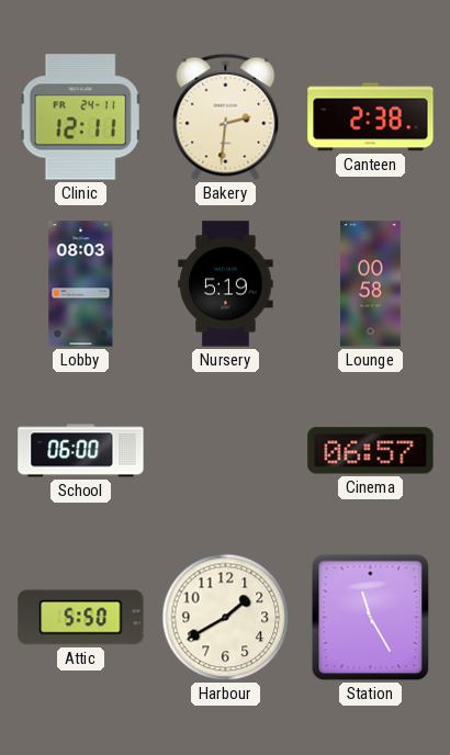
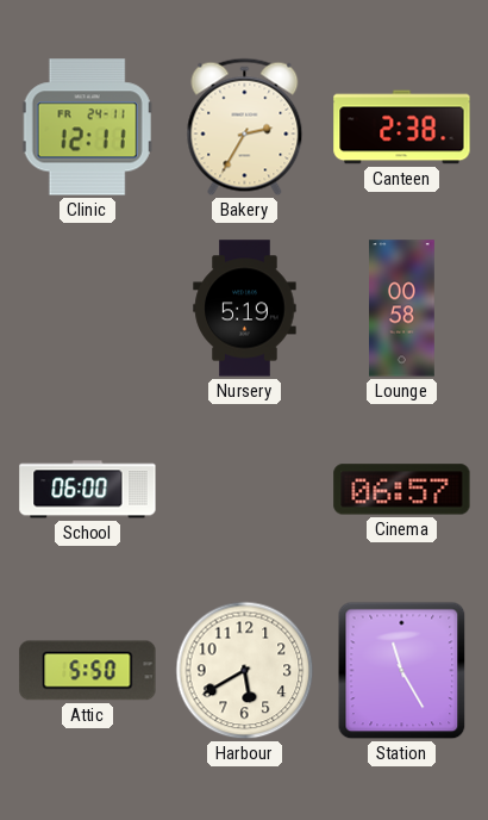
Bakery: 2:31 -> 2:35 (245, 128)
Lobby: 08:03 -> none (81, 284)
Harbour: 1:40 -> 5:40 (245, 671)
